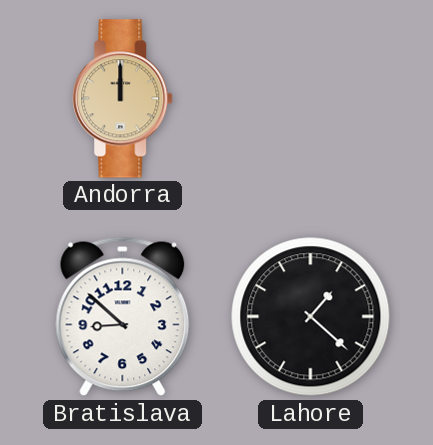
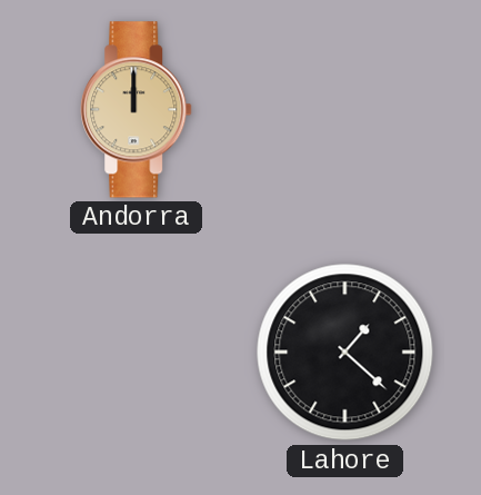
Bratislava: 8:52 -> none (123, 317)
